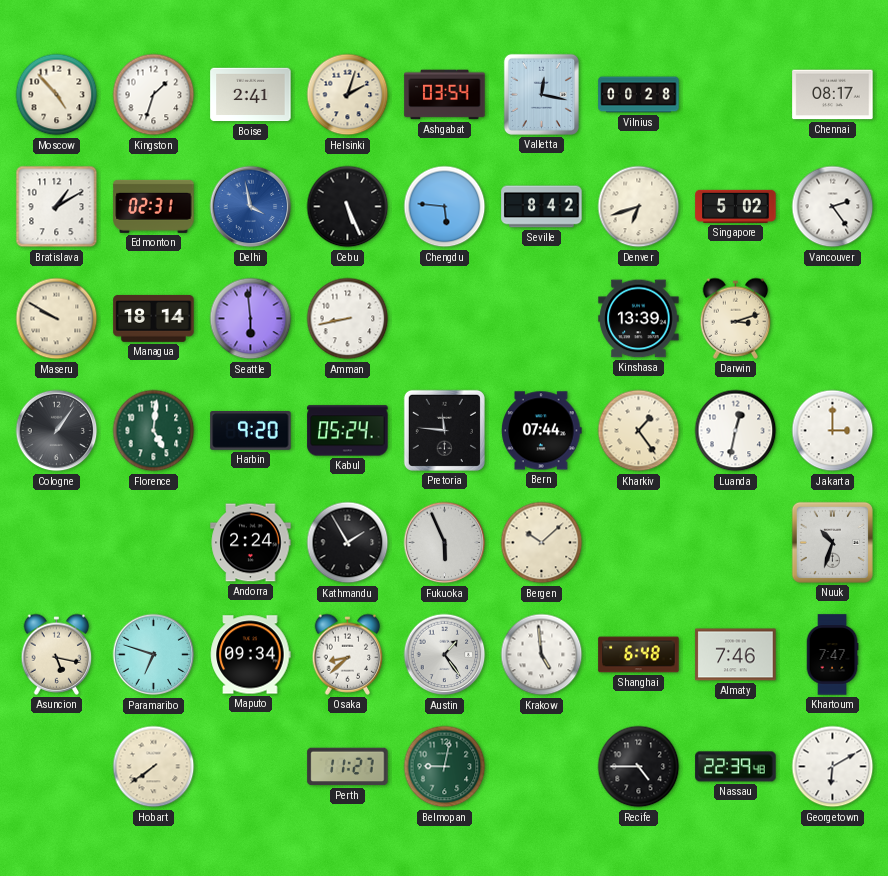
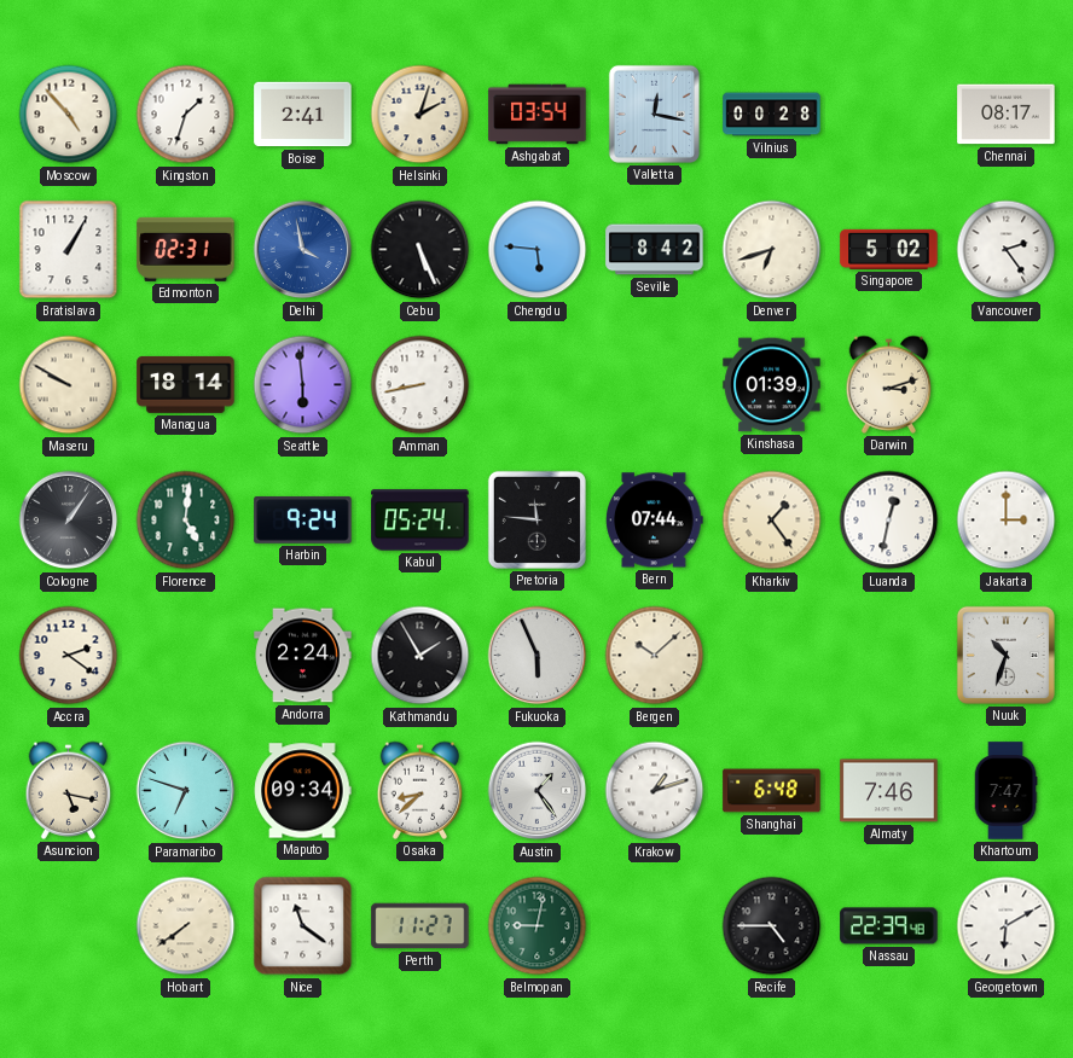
Bratislava: 1:10 -> 1:05 (69, 250)
Kinshasa: 13:39 -> 01:39 (772, 385)
Harbin: 9:20 -> 9:24 (303, 521)
Accra: none -> 2:21 (69, 656)
Krakow: 4:59 -> 1:12 (655, 791)
Nice: none -> 11:21 (303, 926)
